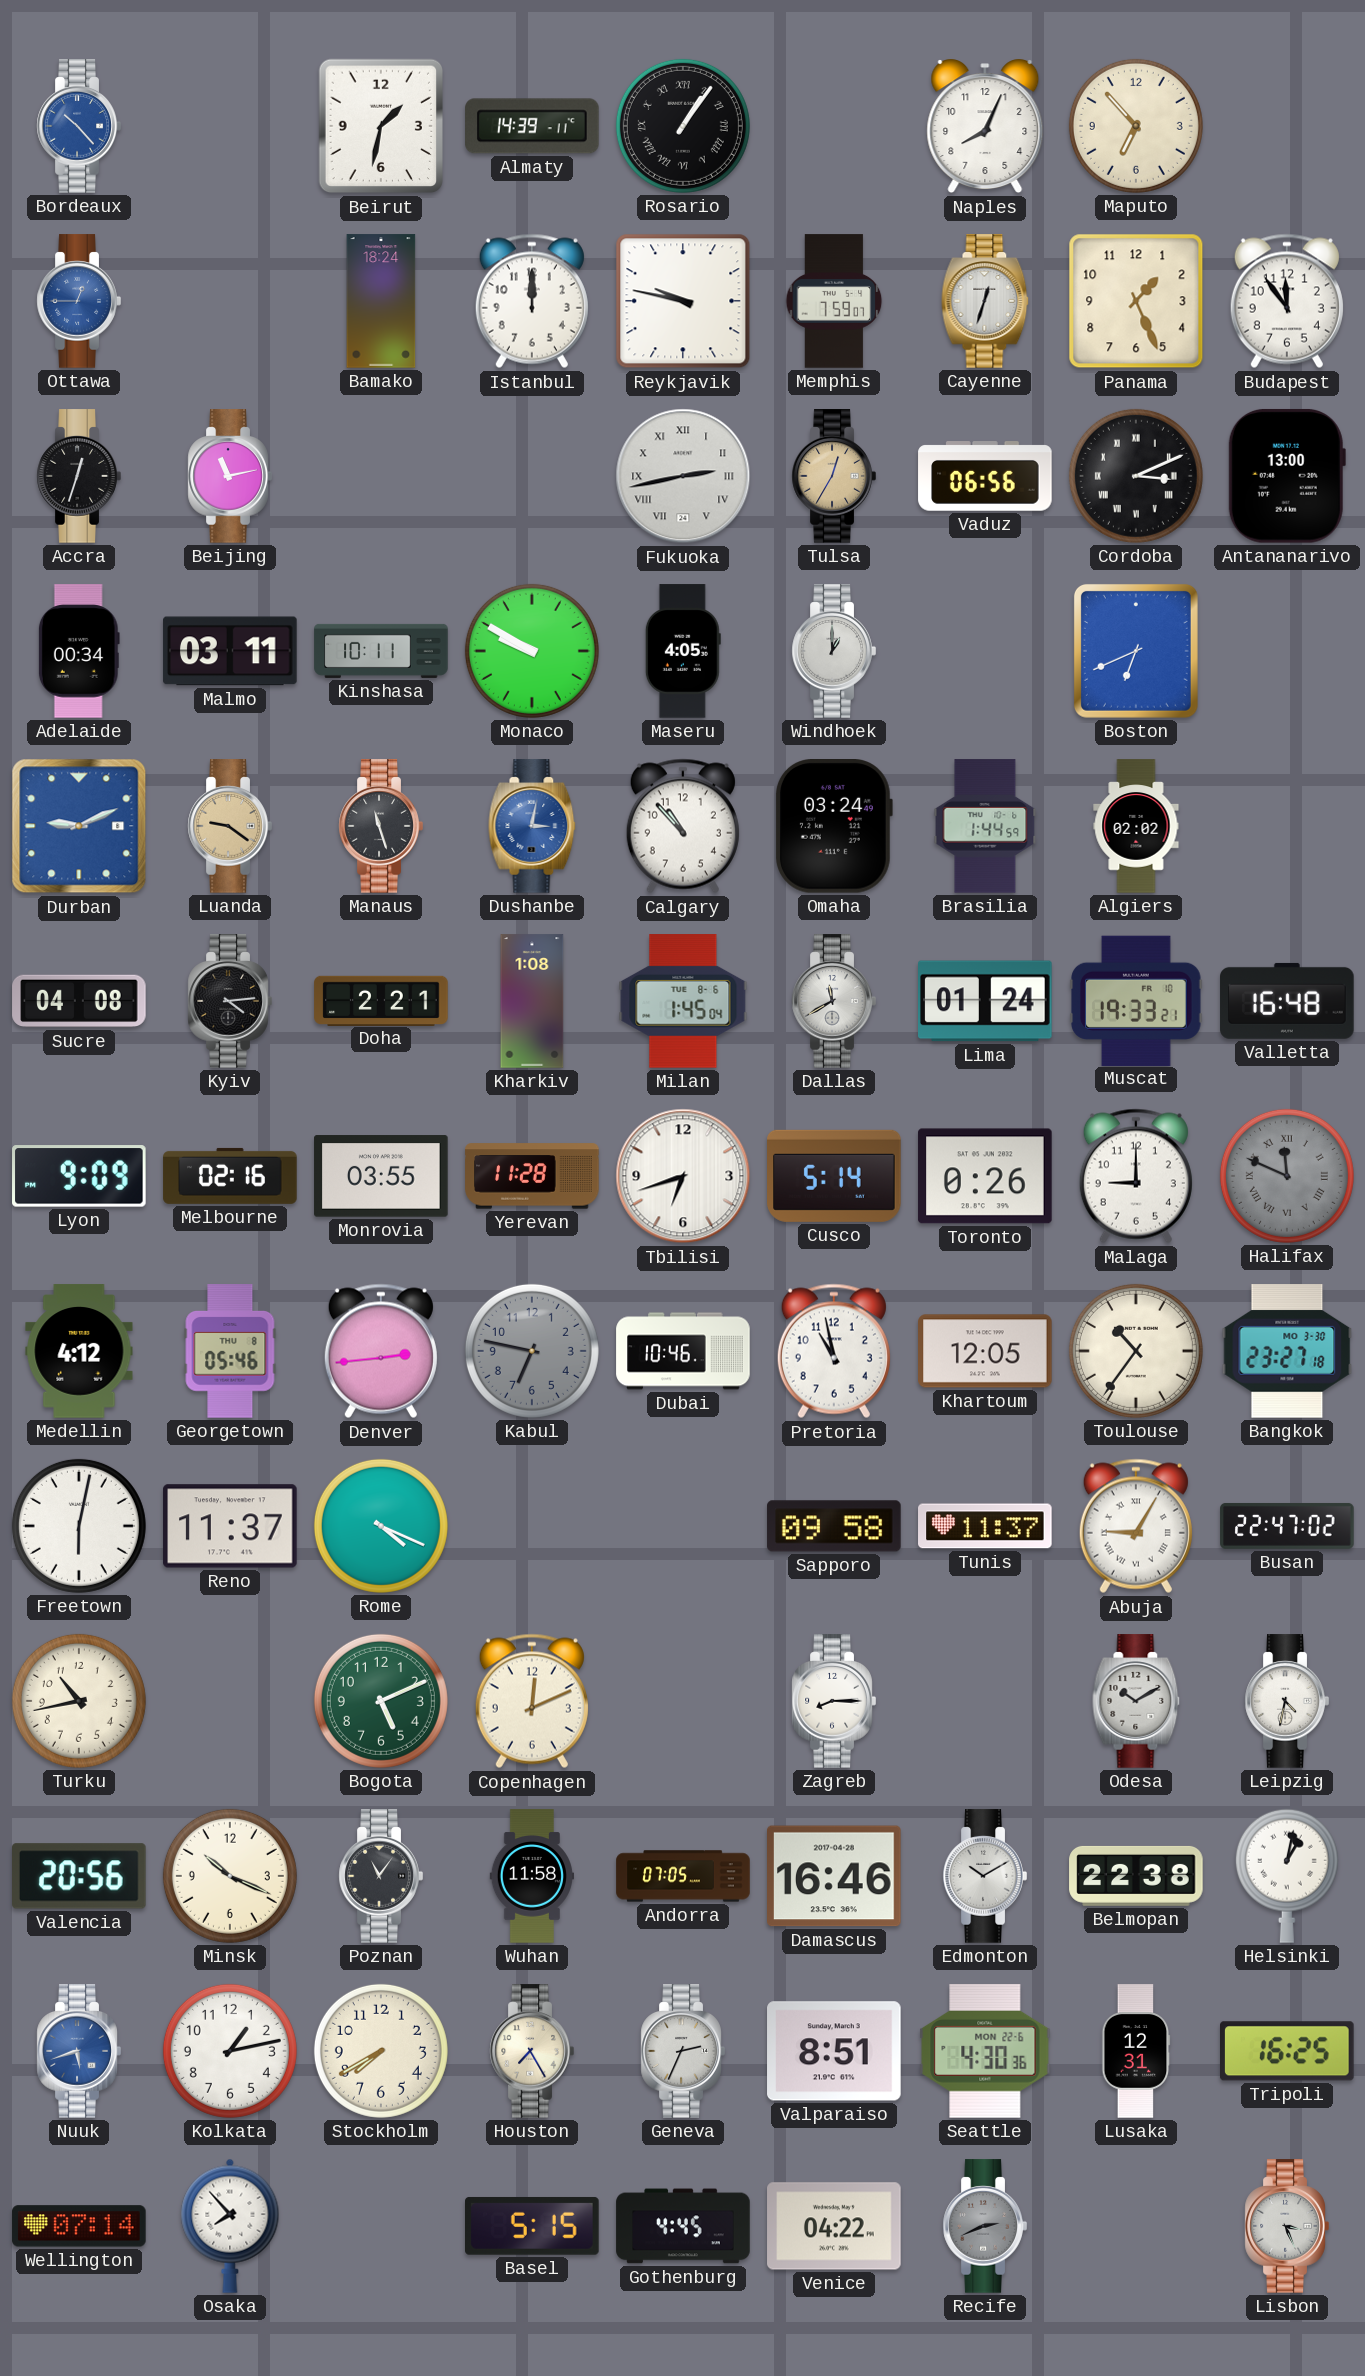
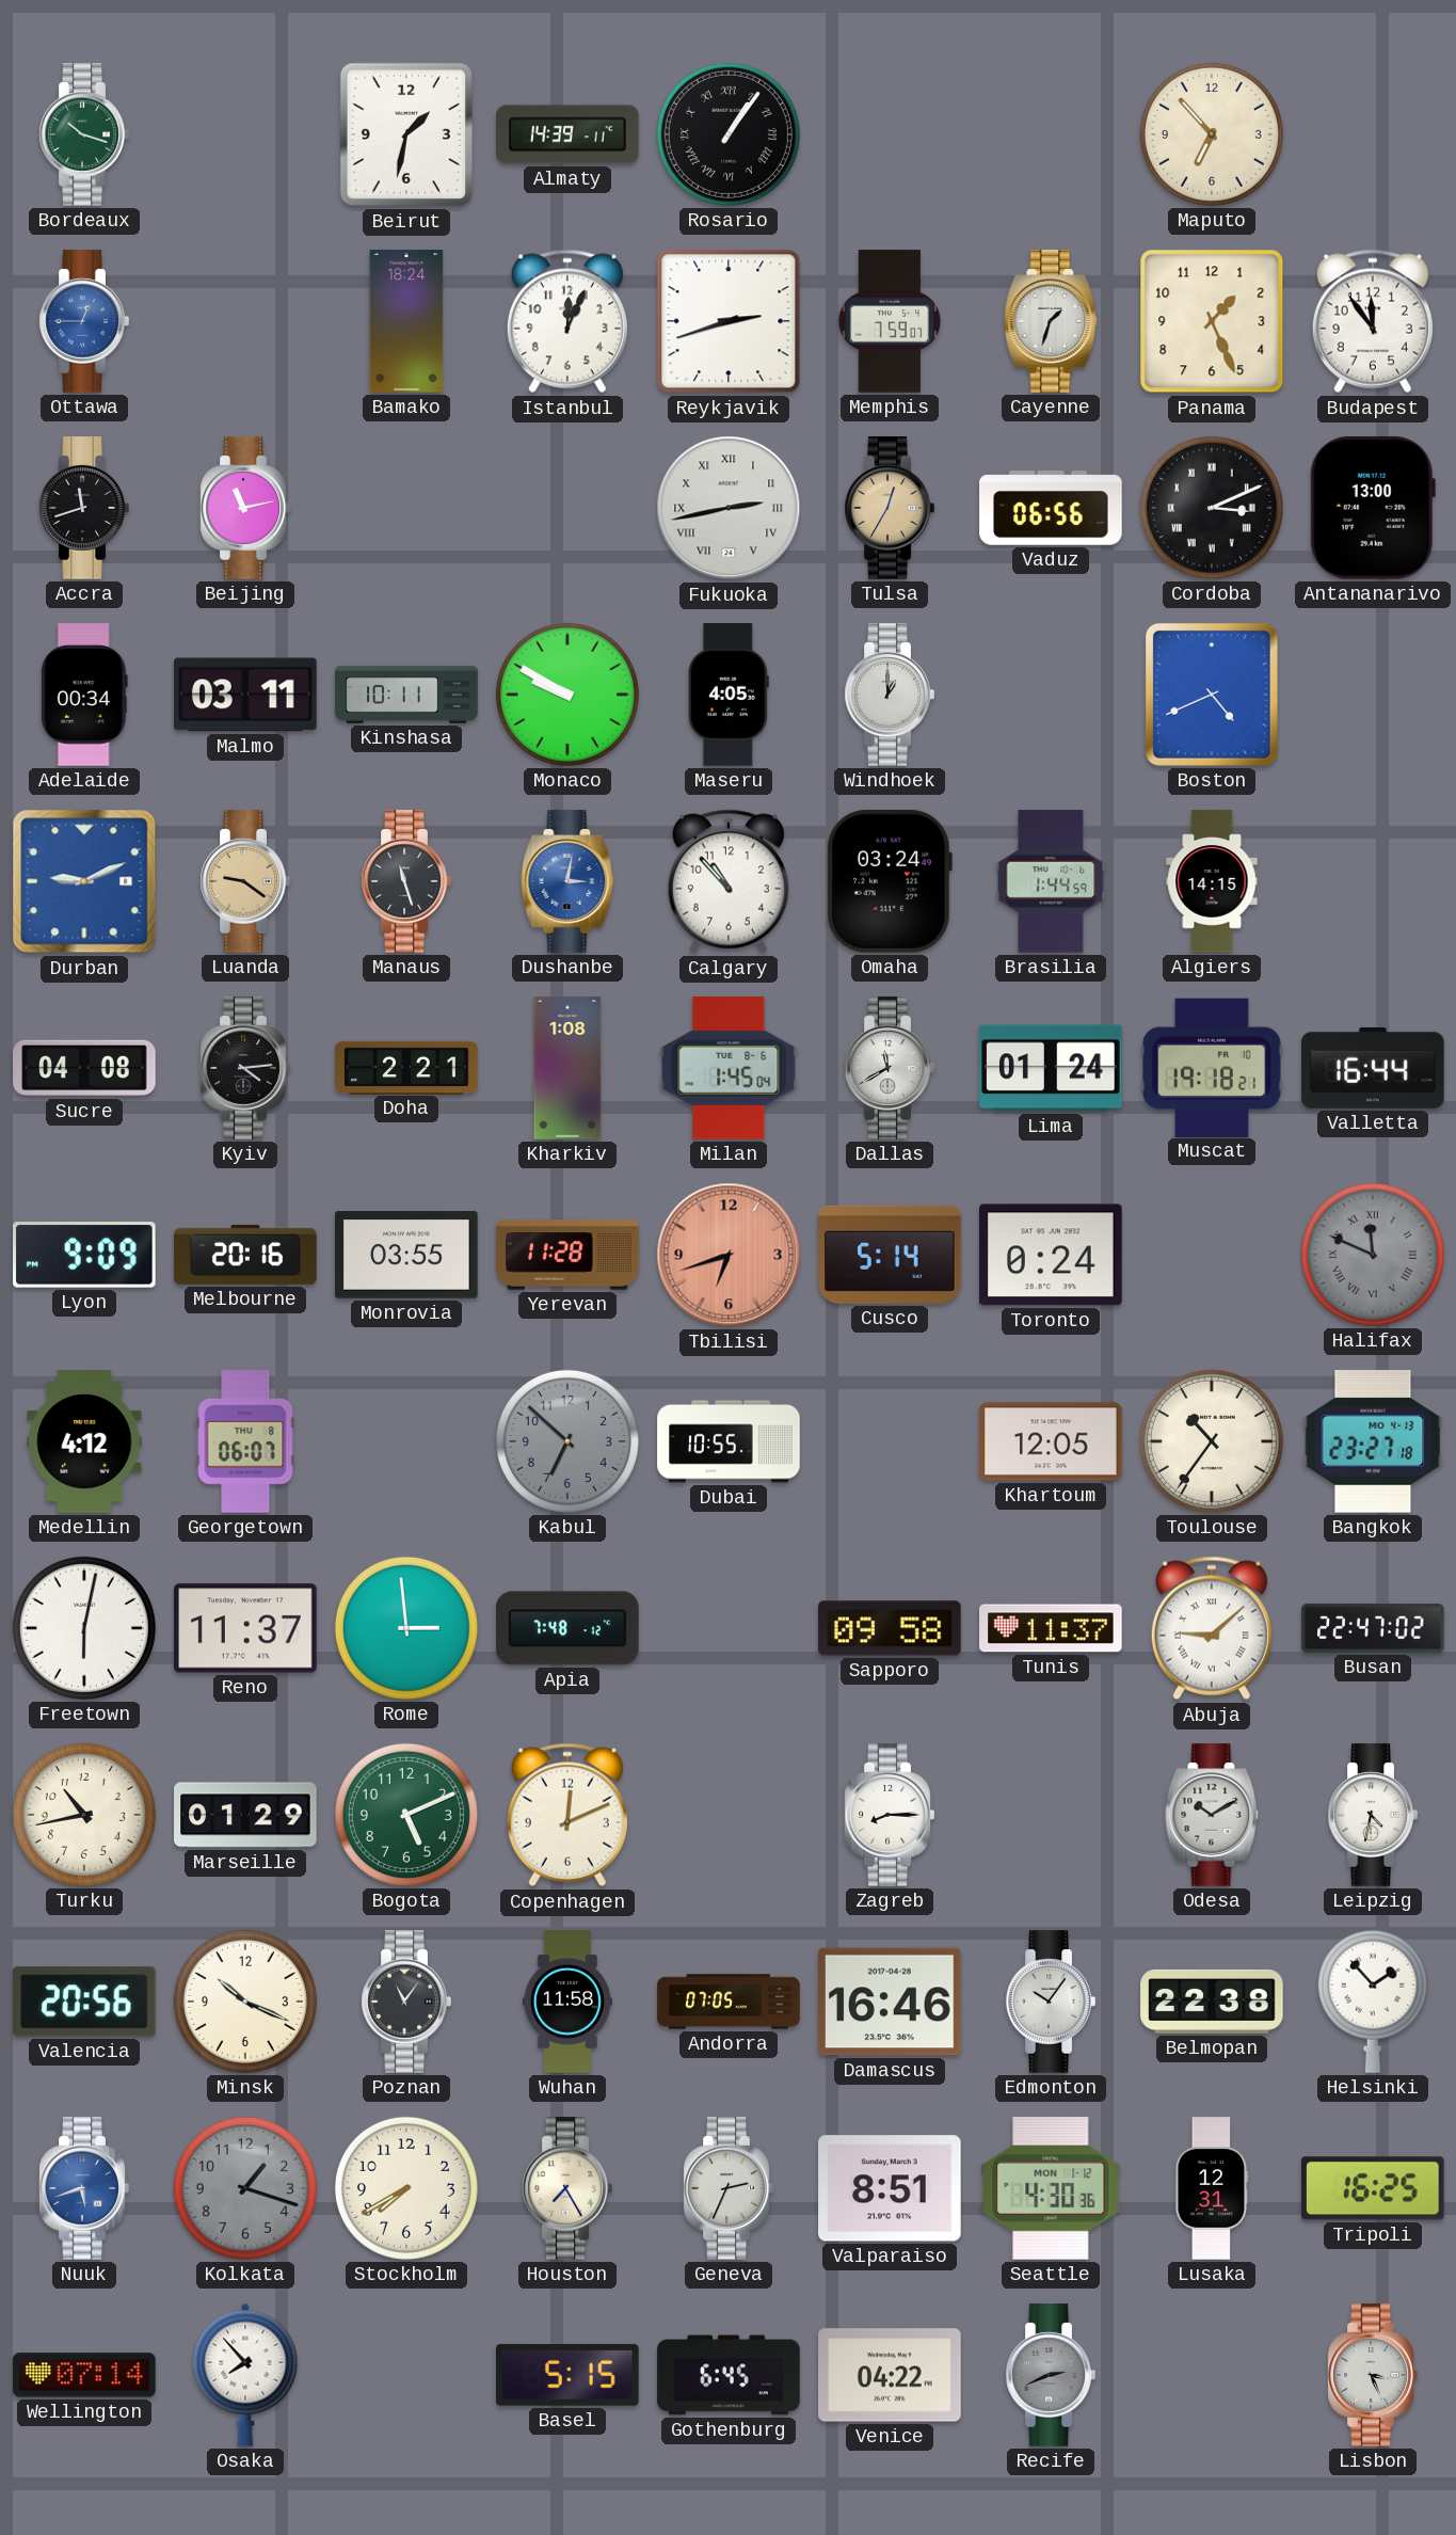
Bordeaux: 10:23 -> 10:18 (84, 134)
Bordeaux dial: blue -> green (84, 134)
Naples: 8:04 -> none (985, 126)
Istanbul: 12:00 -> 12:04 (567, 321)
Reykjavik: 9:47 -> 2:42 (729, 321)
Cayenne: 12:33 -> 1:33 (1051, 321)
Accra: 12:33 -> 11:42 (84, 508)
Boston: 6:41 -> 4:41 (1212, 695)
Algiers: 02:02 -> 14:15 (1212, 881)
Muscat: 19:33 -> 19:18 (1212, 1067)
Valletta: 16:48 -> 16:44 (1373, 1068)
Melbourne: 02:16 -> 20:16 (245, 1255)
Tbilisi dial: white -> salmon (729, 1255)
Toronto: 0:26 -> 0:24 (1051, 1255)
Malaga: 9:00 -> none (1136, 1176)
Georgetown: 05:46 -> 06:07 (245, 1441)
Denver: 2:44 -> none (381, 1351)
Kabul: 6:47 -> 6:52 (567, 1441)
Dubai: 10:46 -> 10:55 (729, 1441)
Pretoria: 10:58 -> none (834, 1351)
Bangkok date: MO 3-30 -> MO 4-13 (1373, 1441)
Rome: 4:19 -> 2:59 (406, 1628)
Apia: none -> 7:48 (567, 1628)
Abuja: 9:05 -> 9:08 (1212, 1628)
Marseille: none -> 01:29 (245, 1815)
Edmonton: 10:10 -> 10:06 (1051, 2002)
Helsinki: 1:02 -> 1:53 (1373, 2002)
Kolkata: 1:13 -> 1:18 (245, 2188)
Kolkata dial: white -> grey (245, 2188)
Seattle date: MON 22-6 -> MON 1-12 (1051, 2188)
Gothenburg: 4:45 -> 6:45 (729, 2375)
